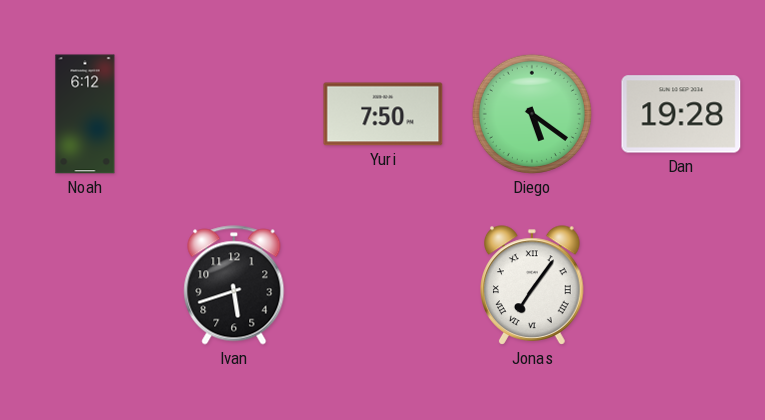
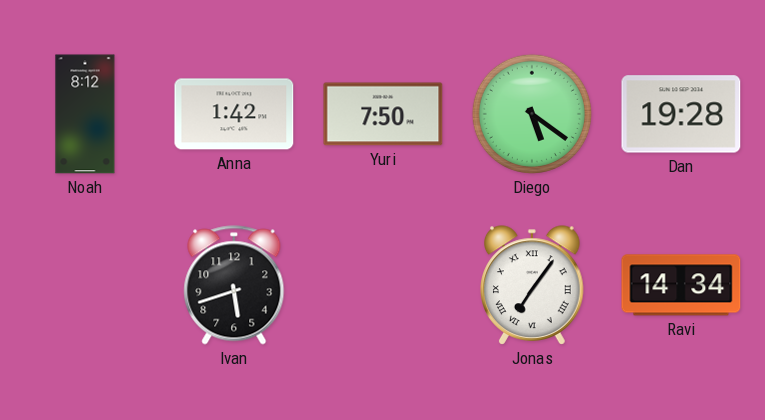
Noah: 6:12 -> 8:12 (85, 114)
Anna: none -> 1:42 (234, 114)
Ravi: none -> 14:34 (681, 285)
